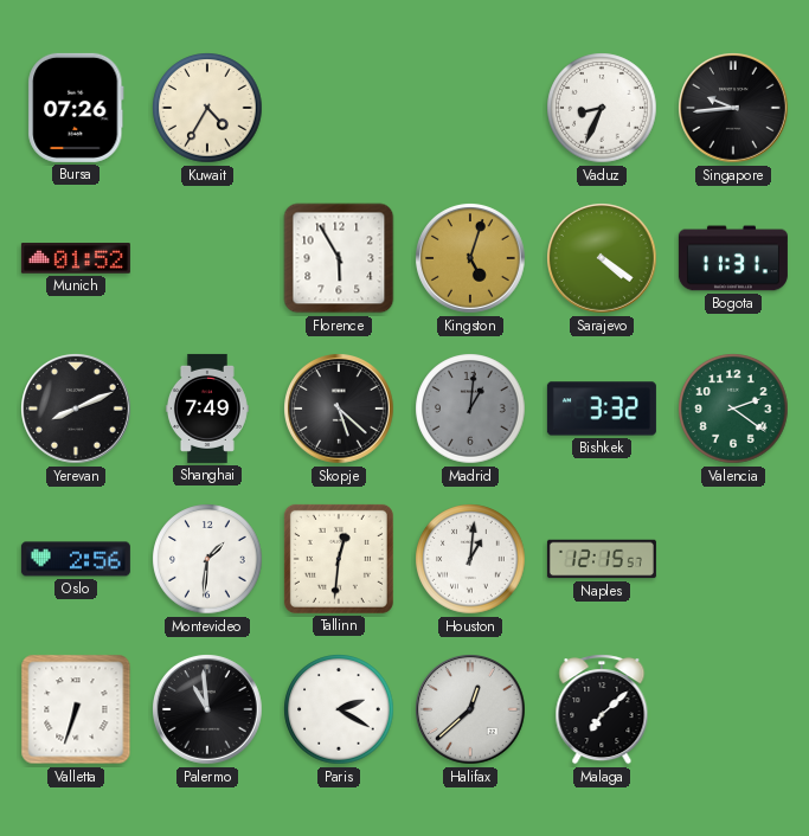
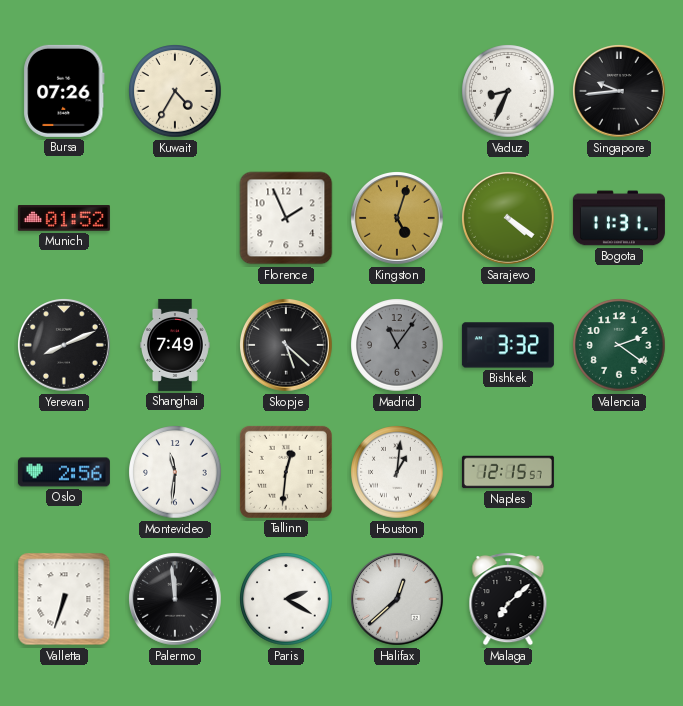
Florence: 5:55 -> 1:56 (286, 218)
Madrid: 1:01 -> 11:06 (397, 345)
Montevideo: 1:31 -> 11:31 (175, 472)
Palermo: 10:59 -> 11:59 (176, 600)
